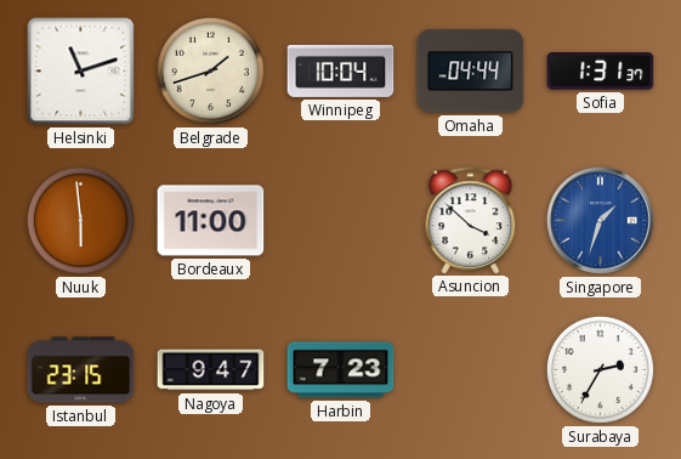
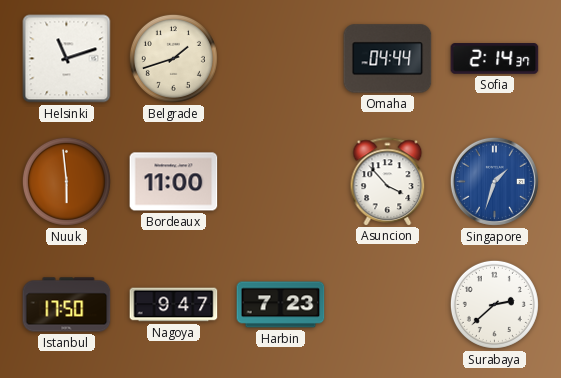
Winnipeg: 10:04 -> none (341, 70)
Sofia: 1:31 -> 2:14 (495, 59)
Asuncion: 3:52 -> 3:53 (388, 181)
Istanbul: 23:15 -> 17:50 (67, 305)
Surabaya: 2:35 -> 2:38 (494, 304)
